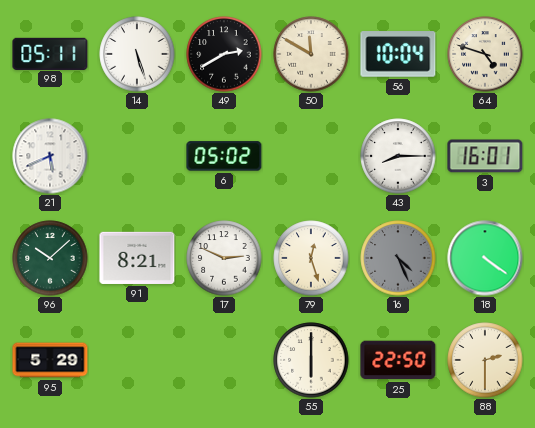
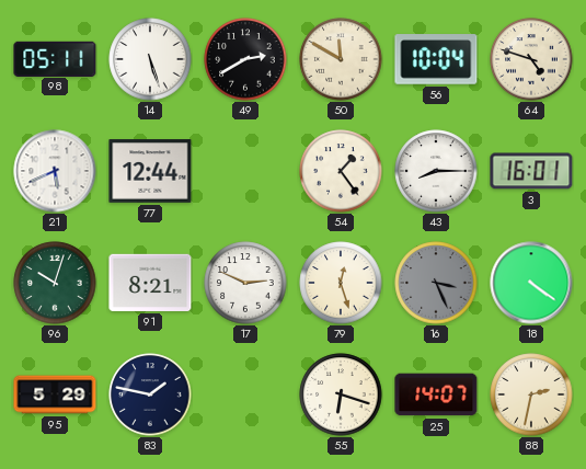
77: none -> 12:44 (150, 171)
6: 05:02 -> none (224, 156)
54: none -> 1:24 (341, 171)
96: 10:08 -> 10:03 (55, 283)
16: 4:26 -> 3:26 (436, 283)
83: none -> 1:47 (150, 394)
55: 6:00 -> 6:18 (341, 394)
25: 22:50 -> 14:07 (436, 394)
88: 2:30 -> 2:32 (531, 394)
